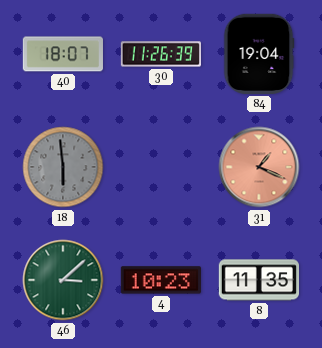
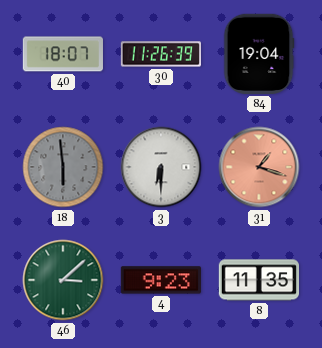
3: none -> 6:30 (161, 167)
31: 1:19 -> 1:18 (259, 167)
4: 10:23 -> 9:23 (161, 280)
